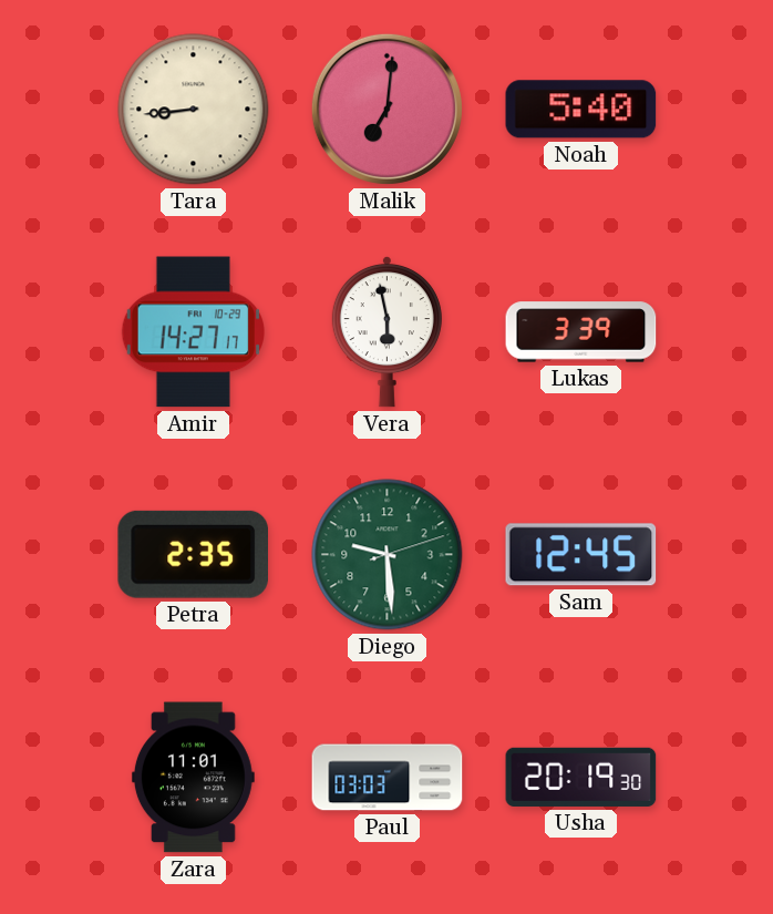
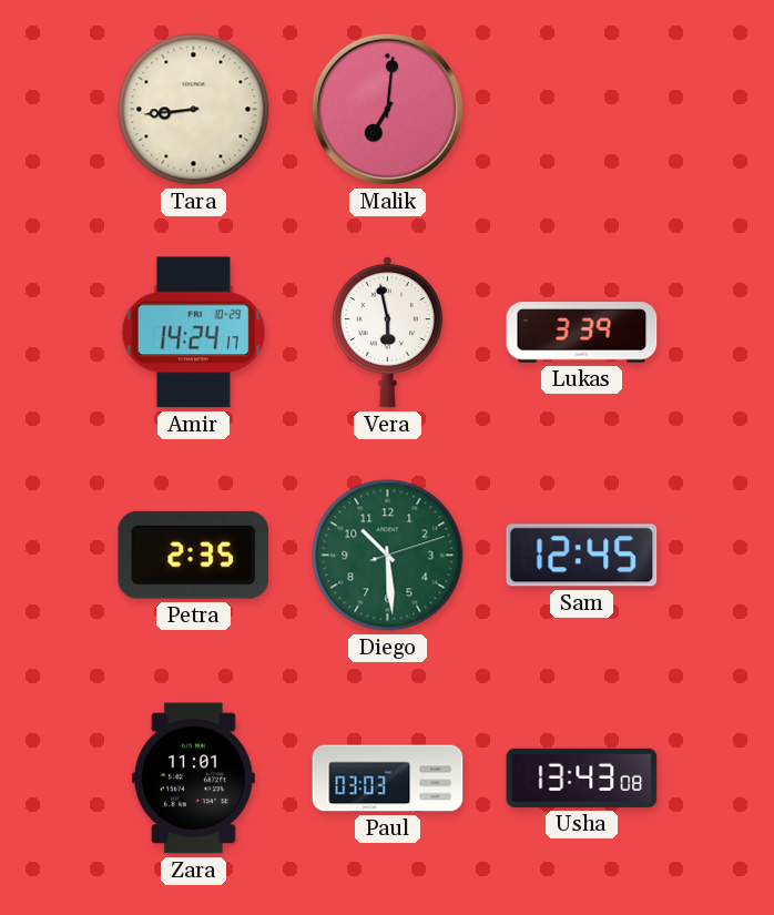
Noah: 5:40 -> none (581, 110)
Amir: 14:27 -> 14:24 (193, 333)
Diego: 9:29 -> 10:29 (388, 556)
Usha: 20:19 -> 13:43 (582, 777)
